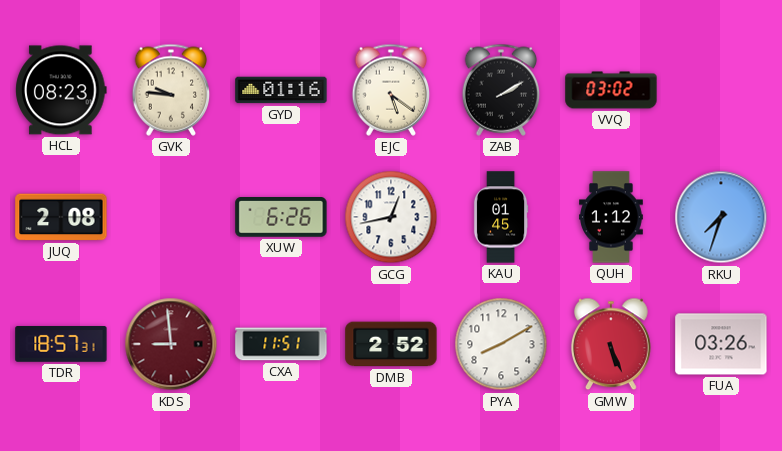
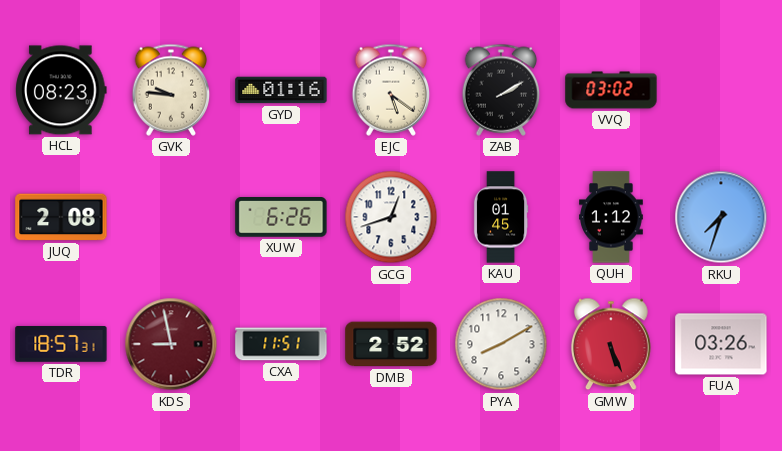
GCG: 12:43 -> 12:42 (391, 217)
KDS: 8:59 -> 8:58 (171, 344)
